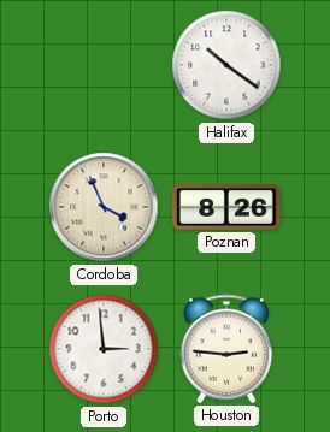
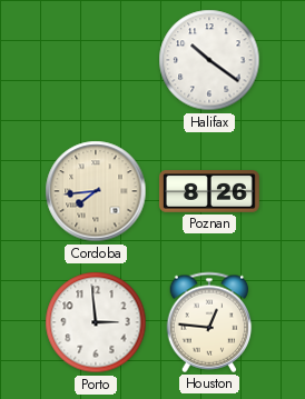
Cordoba: 3:56 -> 7:44 (96, 191)
Houston: 2:46 -> 12:46 (209, 322)
